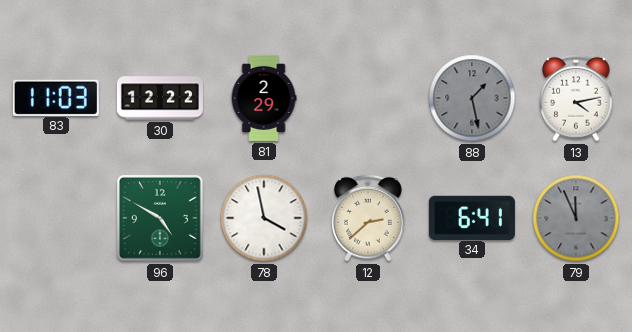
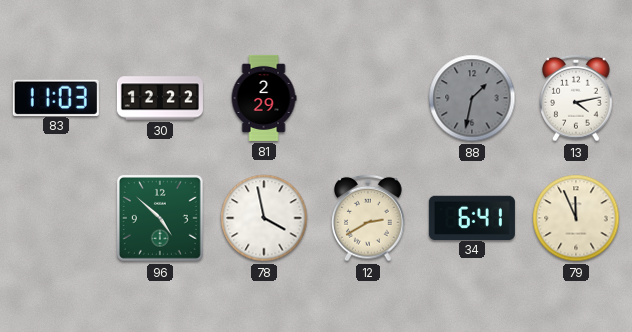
88: 1:28 -> 1:32 (472, 98)
96: 4:50 -> 4:52 (160, 218)
12: 2:38 -> 2:40 (368, 218)
79 dial: grey -> cream (576, 218)
